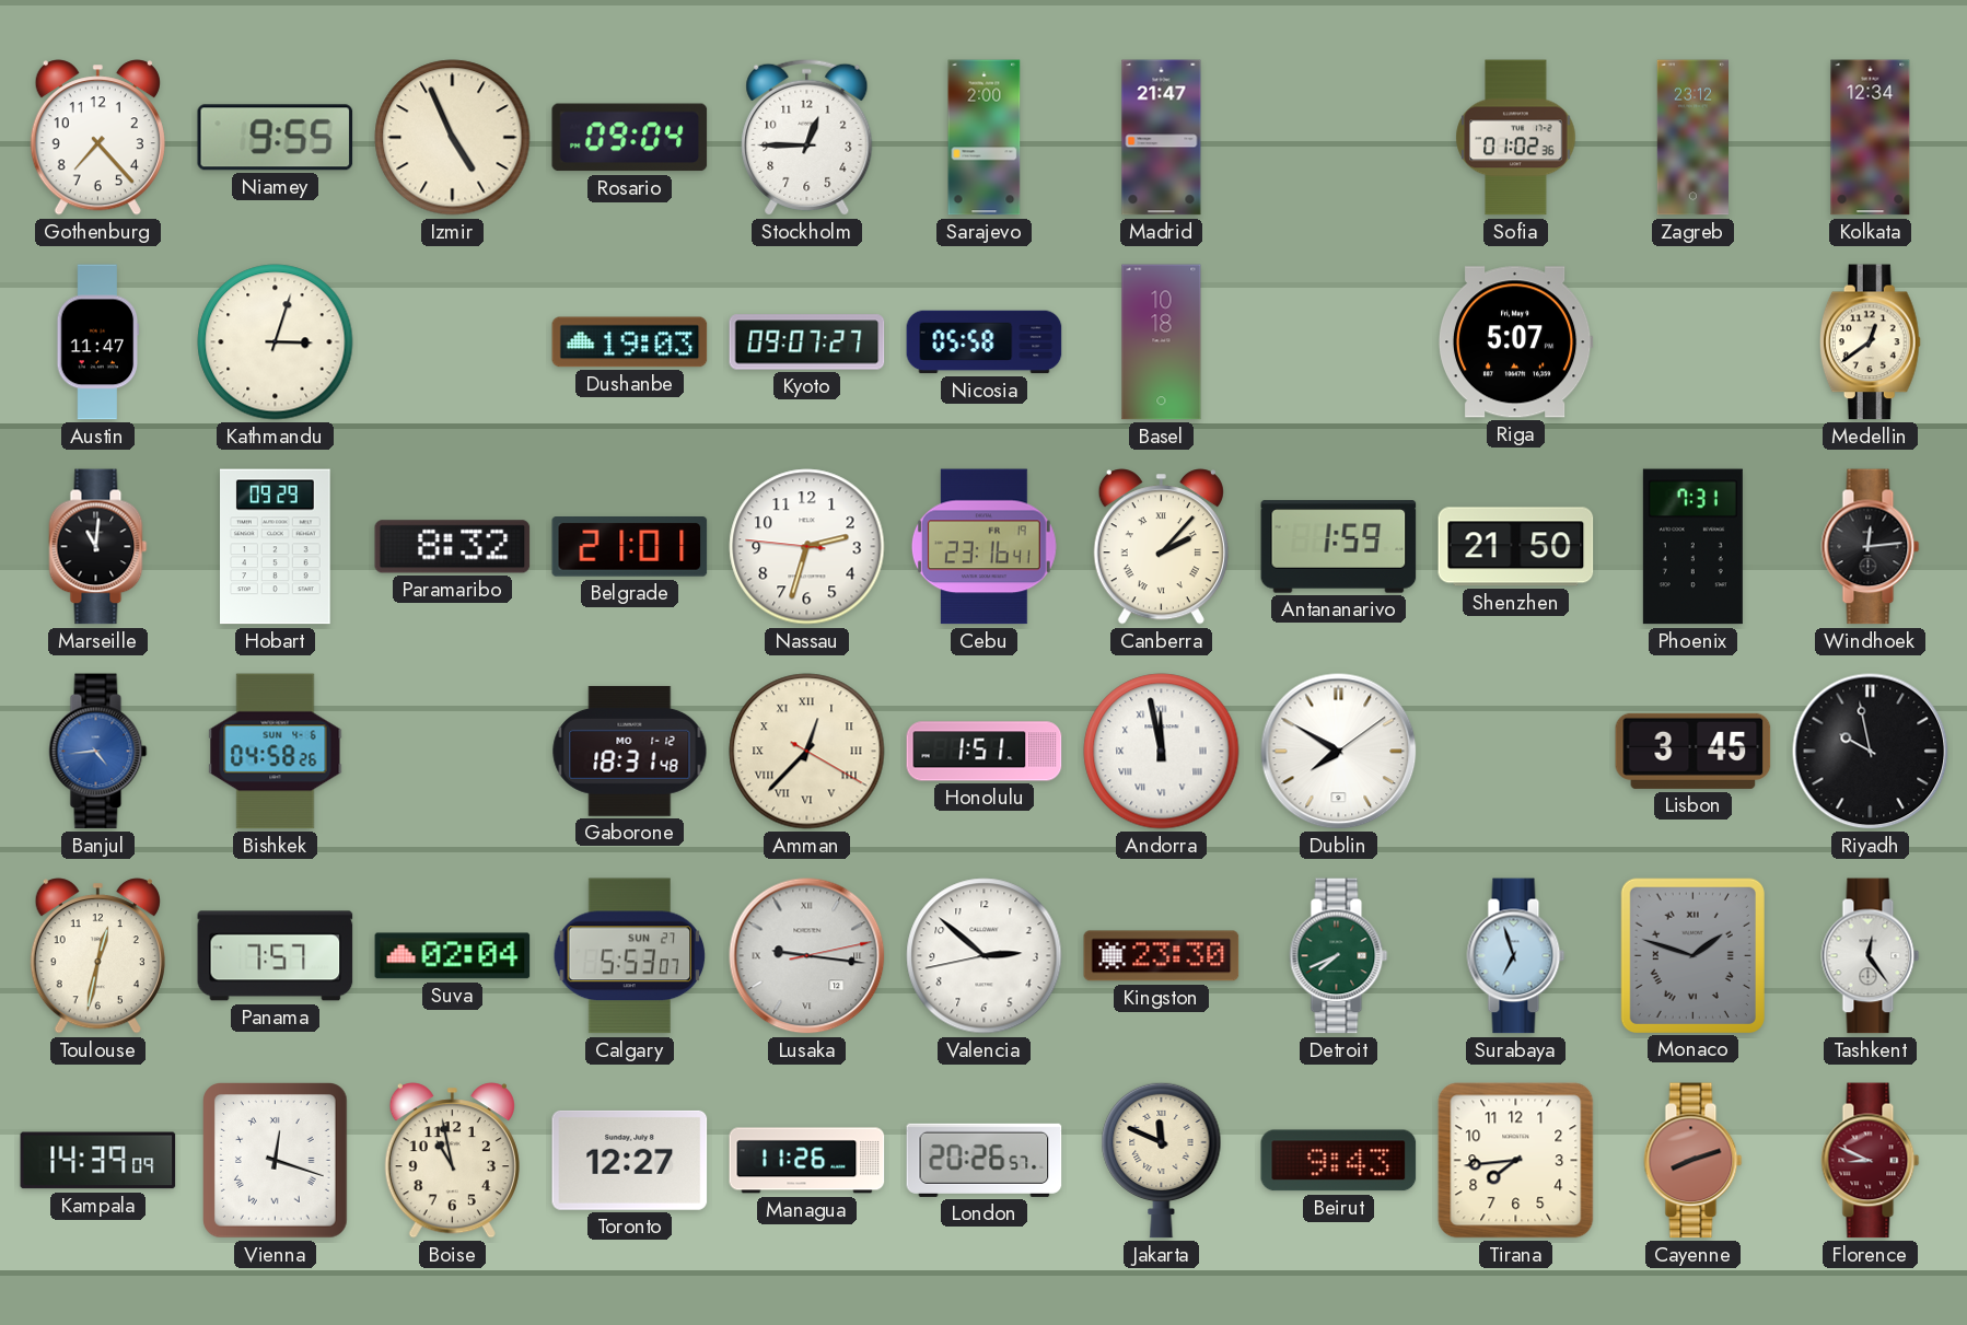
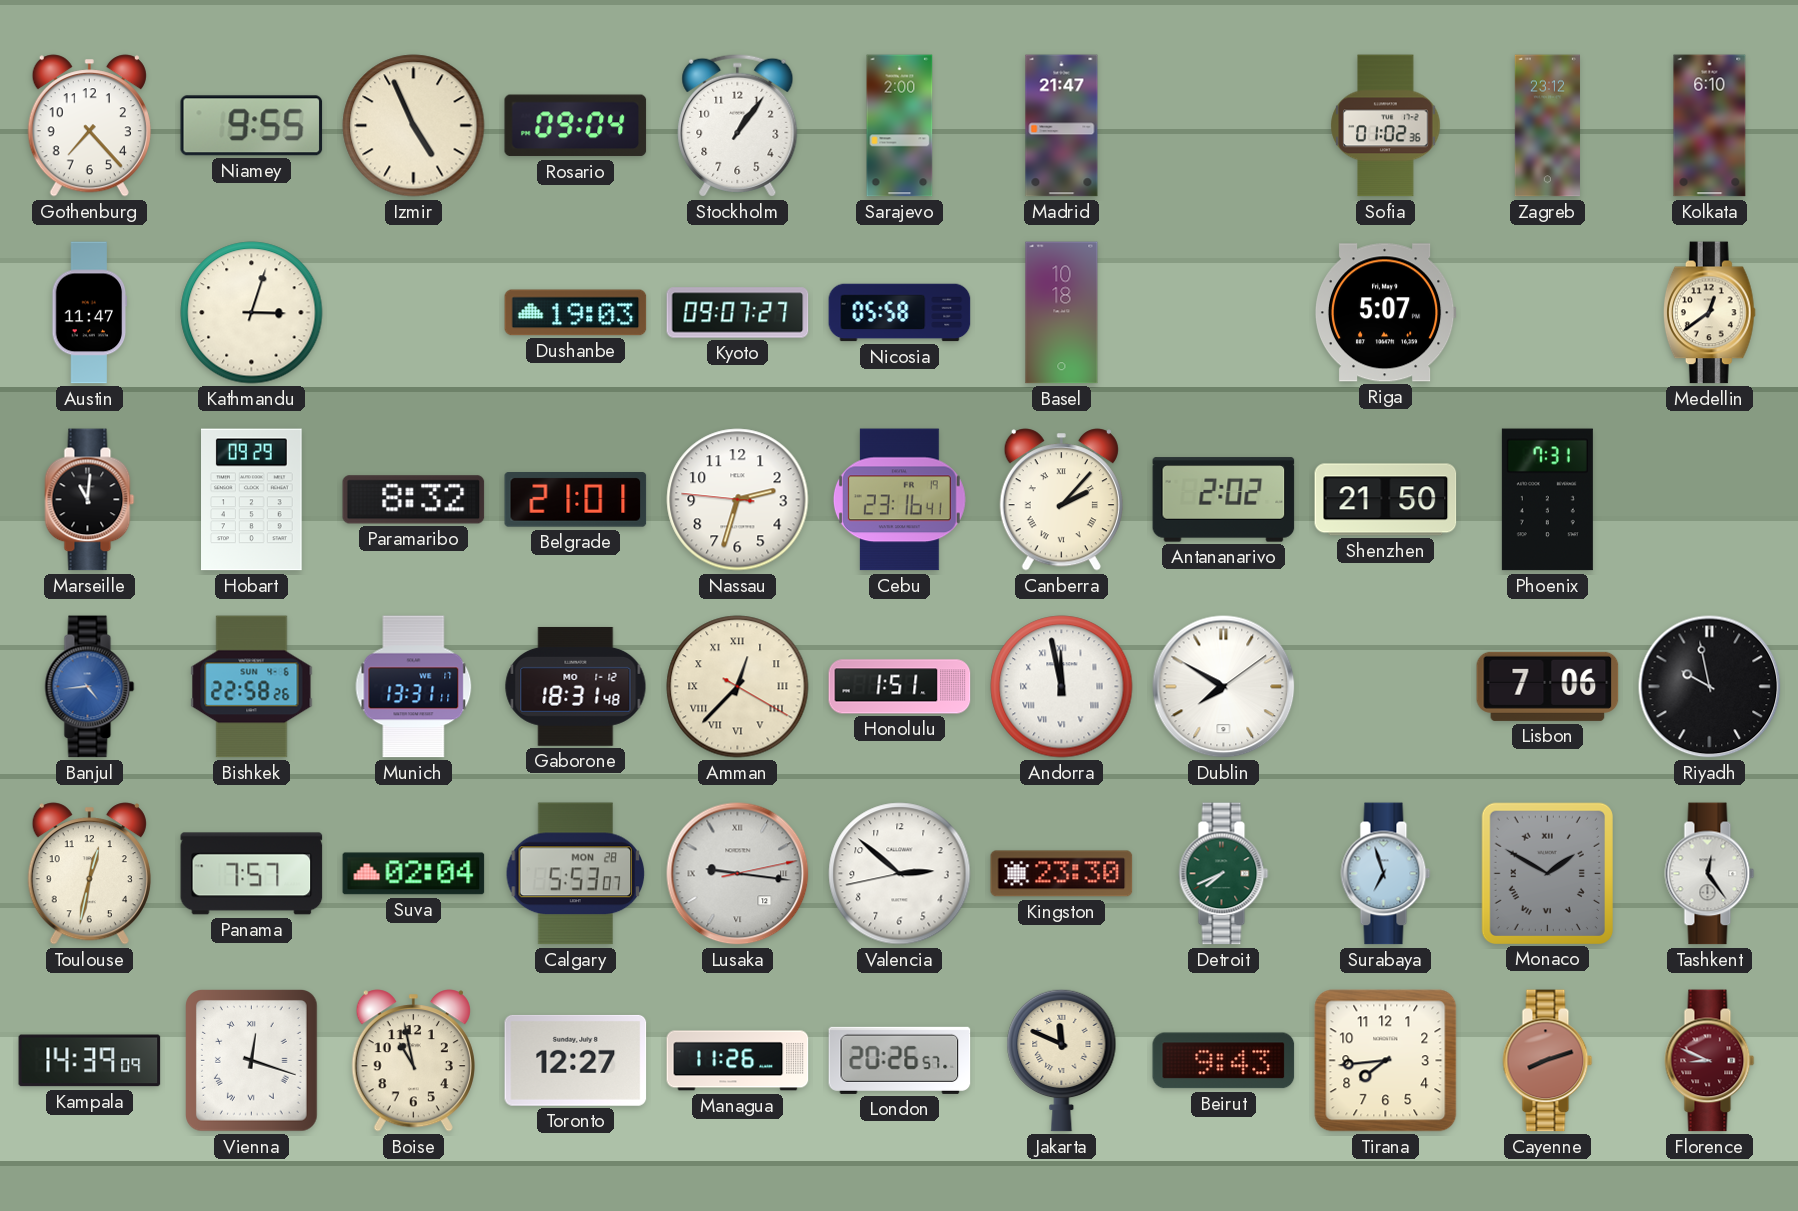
Stockholm: 12:45 -> 1:06 (738, 125)
Kolkata: 12:34 -> 6:10 (1710, 126)
Antananarivo: 1:59 -> 2:02 (1224, 500)
Windhoek: 12:14 -> none (1871, 547)
Bishkek: 04:58 -> 22:58 (252, 687)
Munich: none -> 13:31 (414, 687)
Lisbon: 3:45 -> 7:06 (1548, 686)
Calgary date: SUN 27 -> MON 28 (576, 874)
Monaco: 1:48 -> 1:50 (1547, 873)
